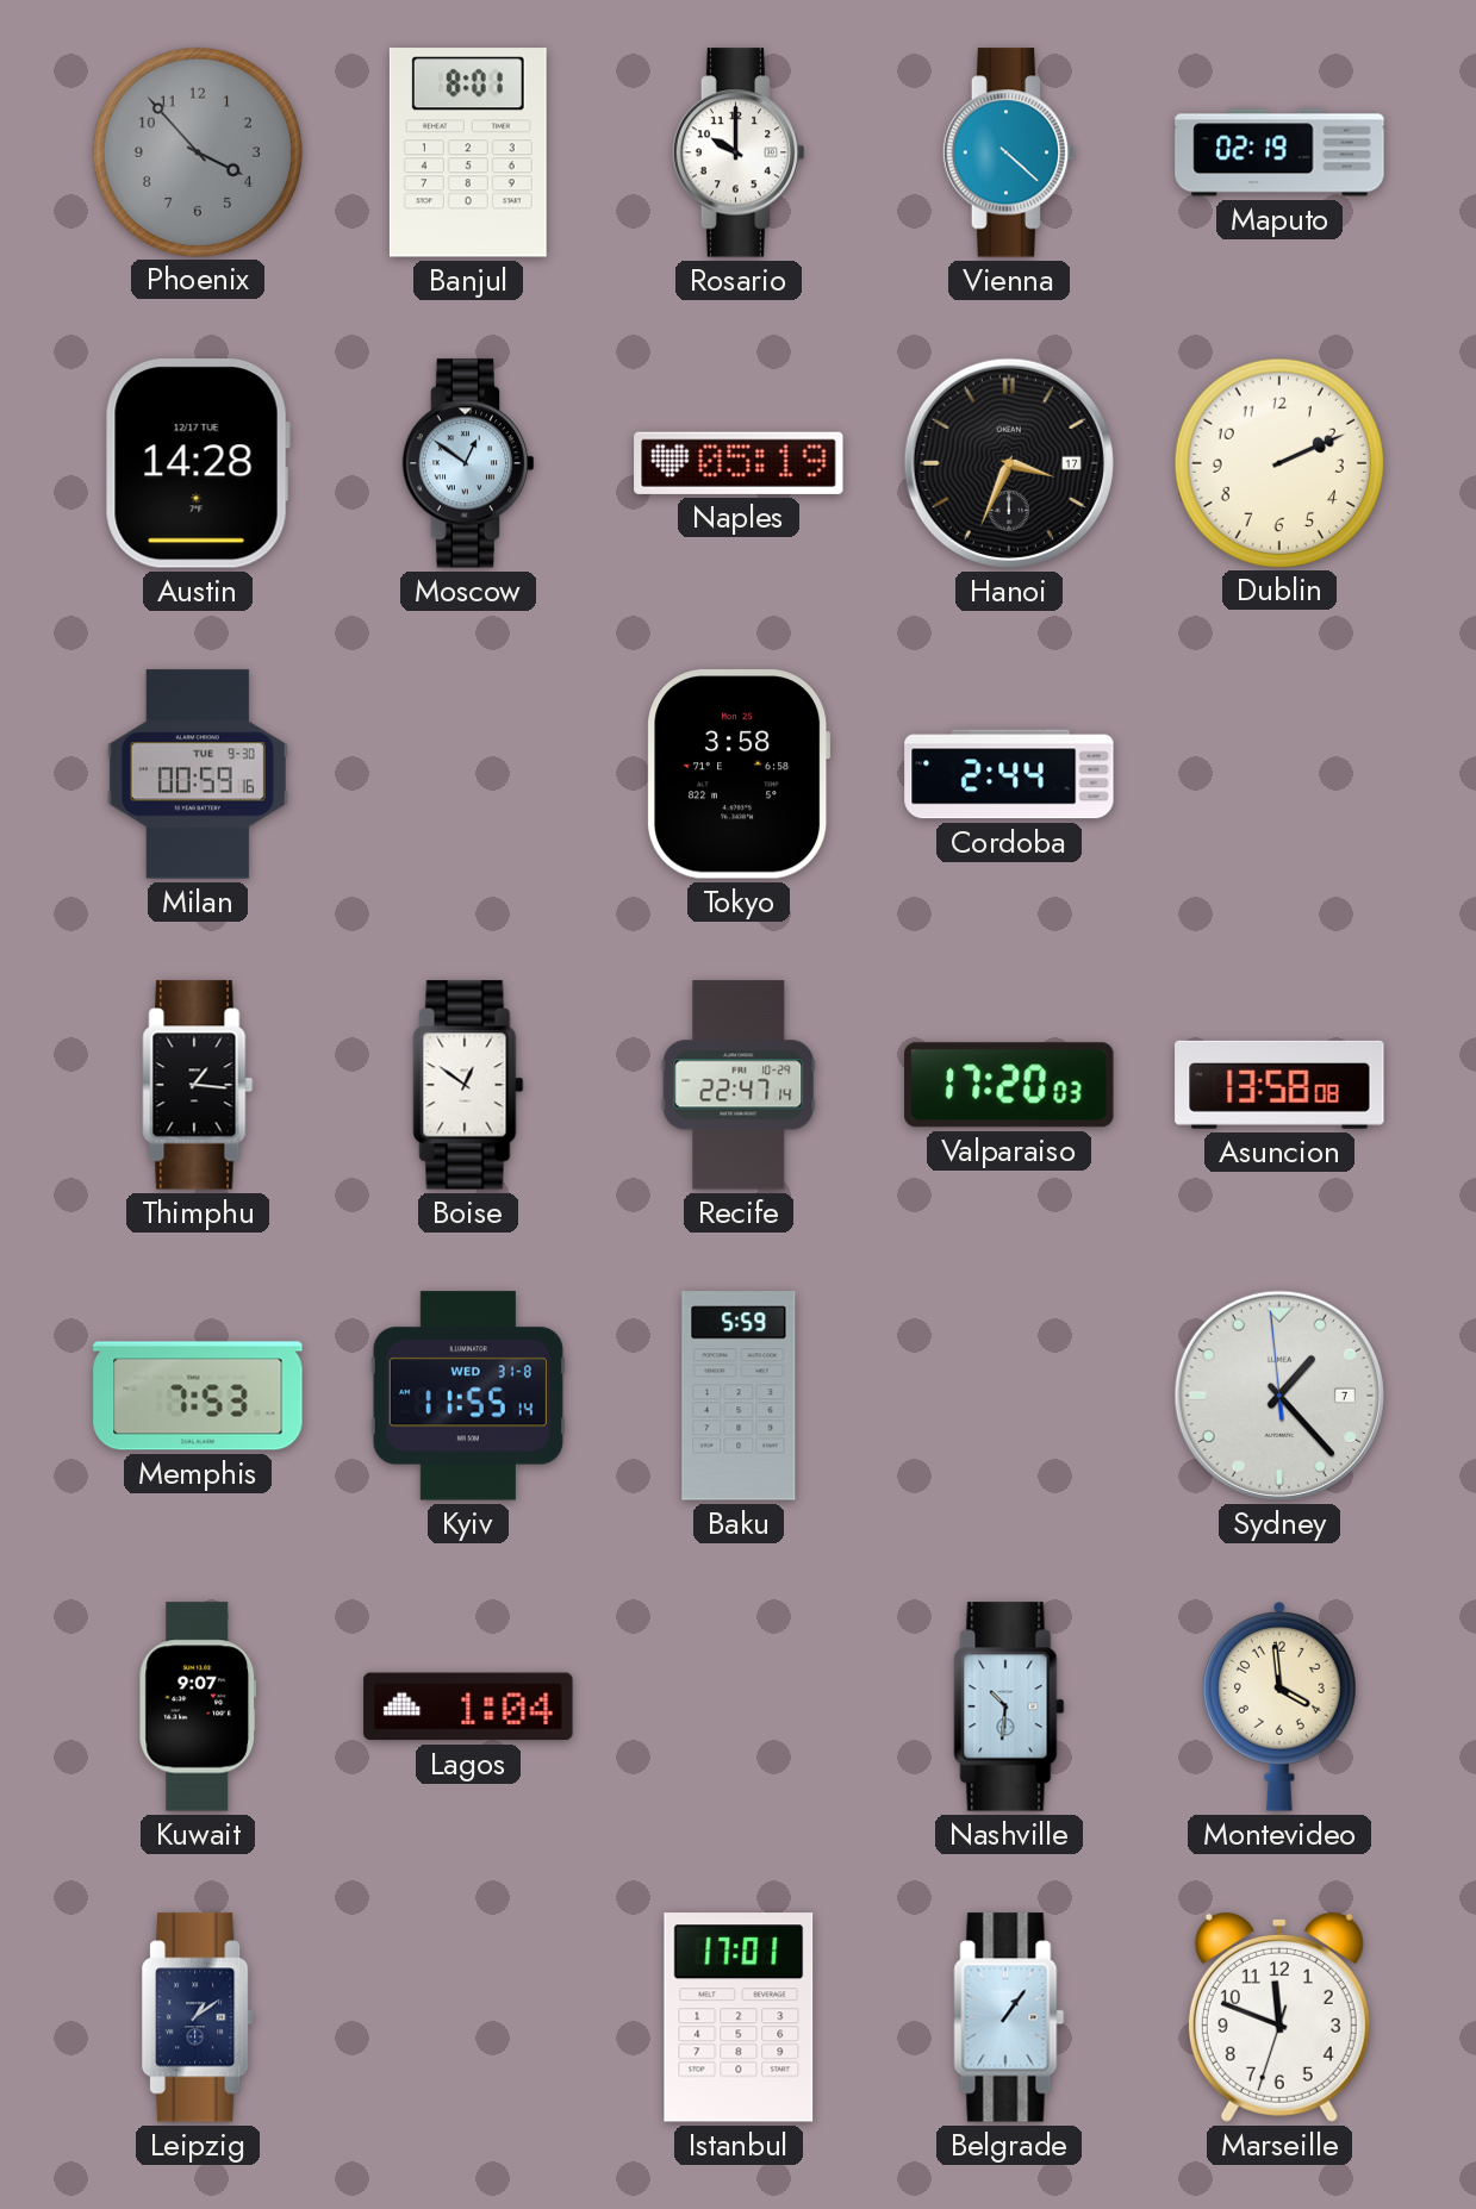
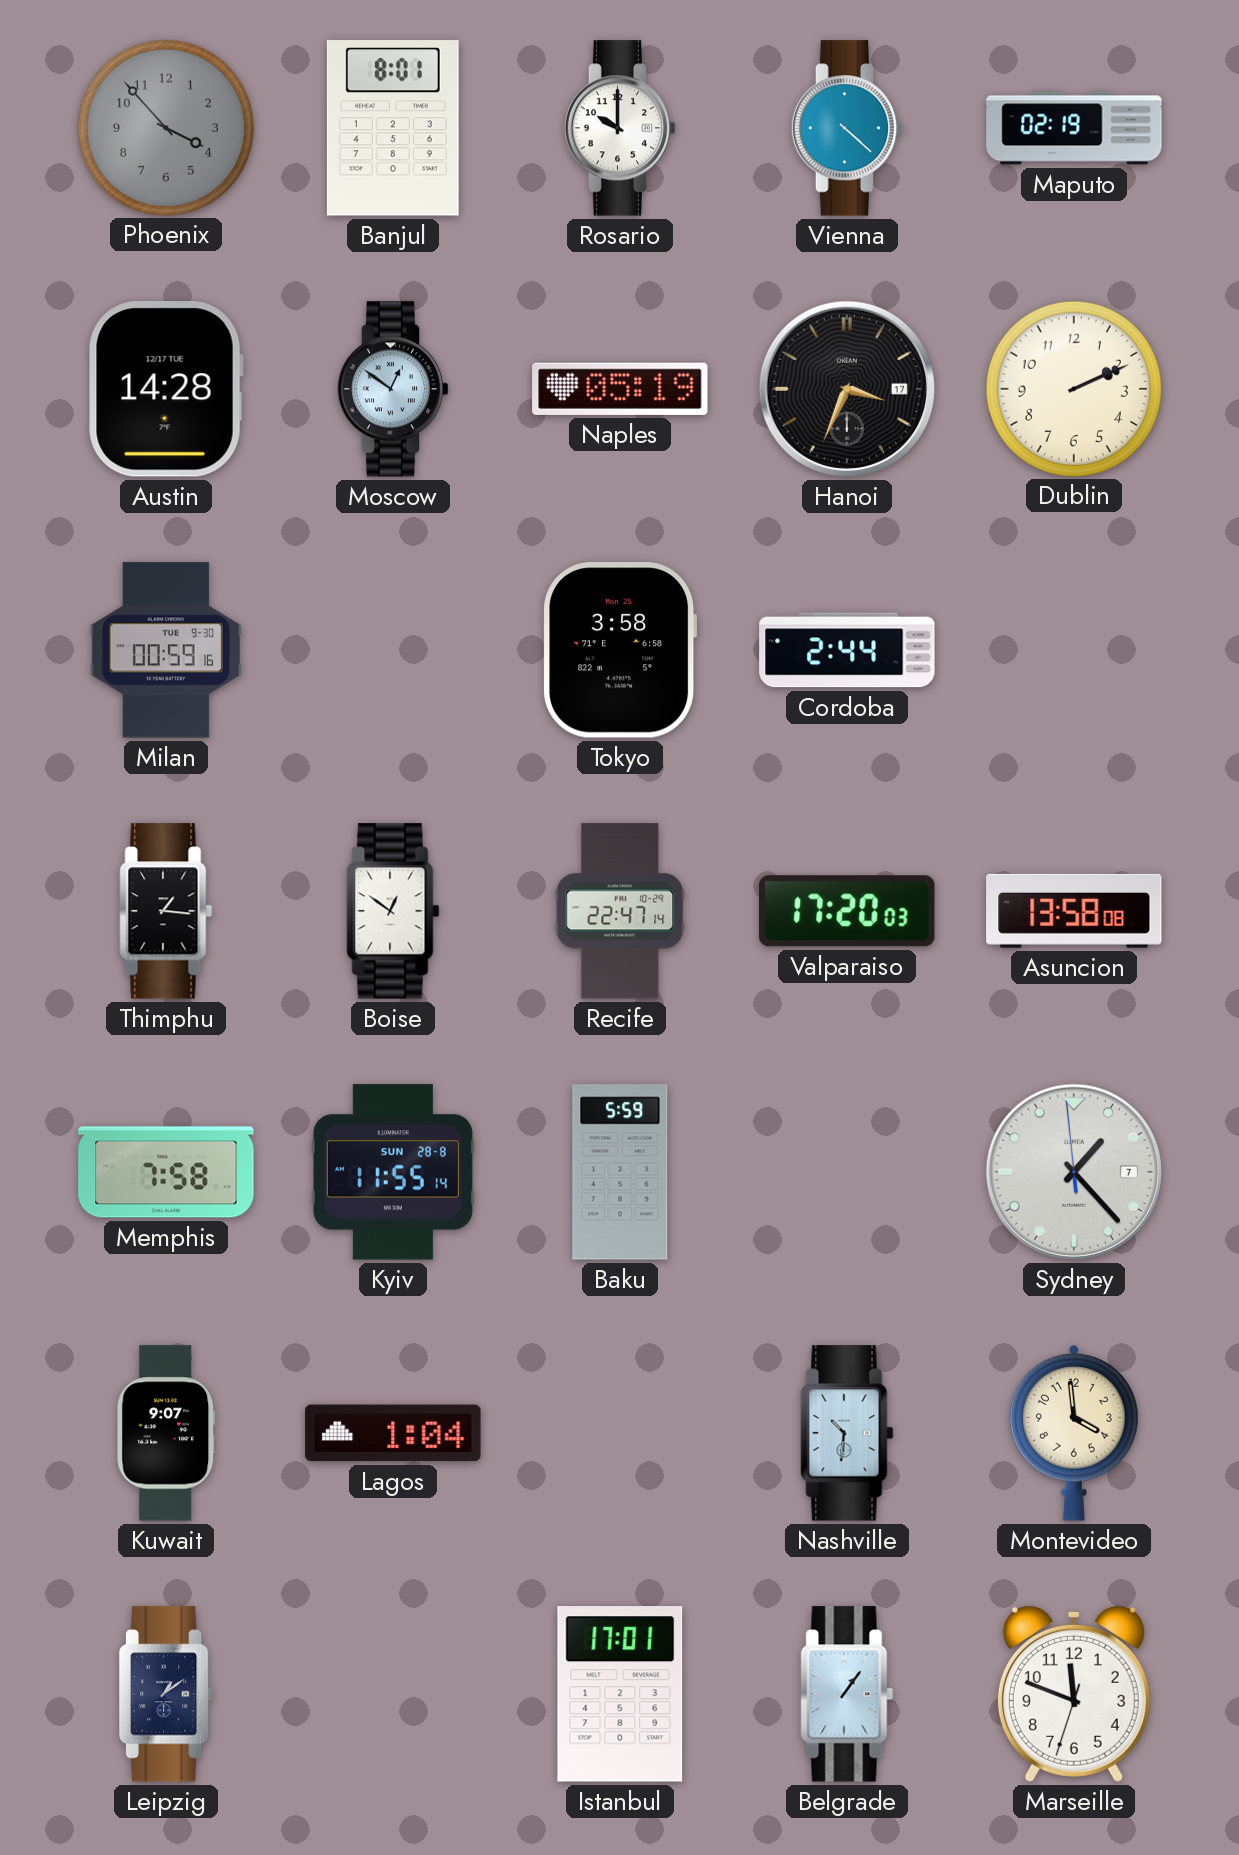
Memphis: 7:53 -> 7:58 (166, 1172)
Kyiv date: WED 31-8 -> SUN 28-8 (393, 1172)
